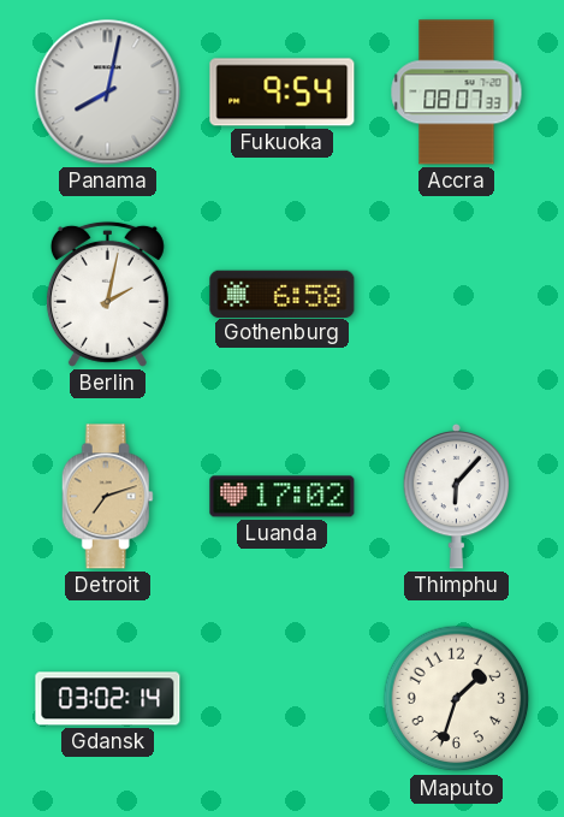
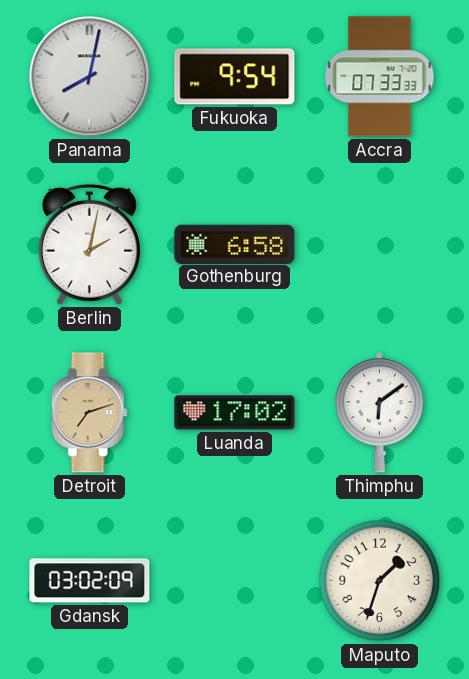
Accra: 08:07 -> 07:33 (380, 77)
Thimphu: 6:07 -> 6:09 (380, 412)
Gdansk: 03:02:14 -> 03:02:09 (90, 581)
